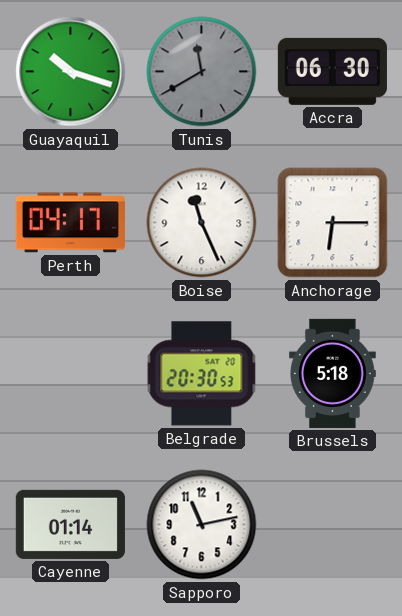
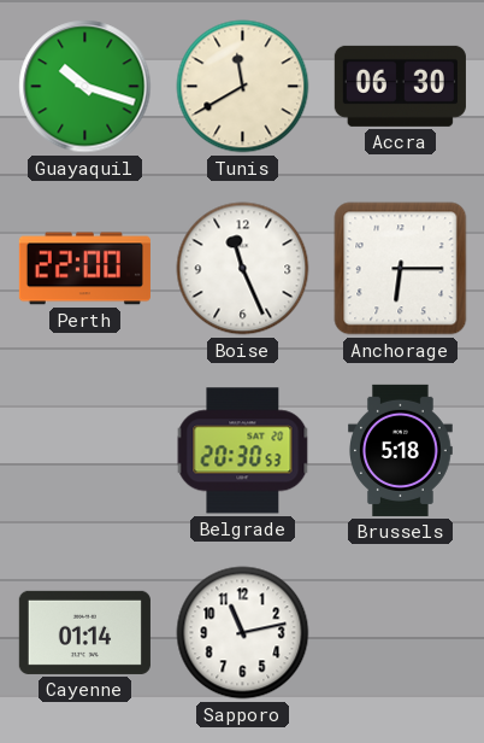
Tunis dial: grey -> cream (243, 87)
Perth: 04:17 -> 22:00 (84, 269)
